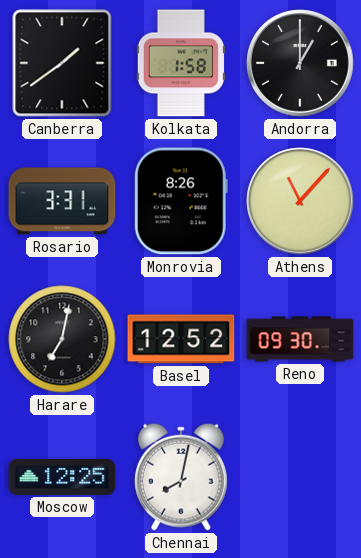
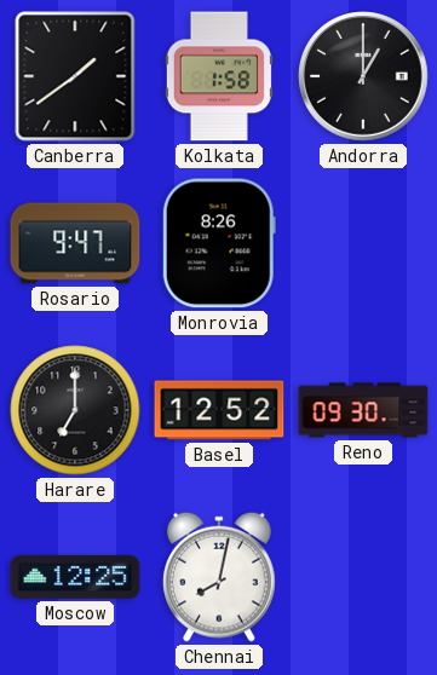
Rosario: 3:31 -> 9:47 (75, 243)
Athens: 11:07 -> none (300, 201)
Harare: 7:02 -> 7:00 (75, 410)
